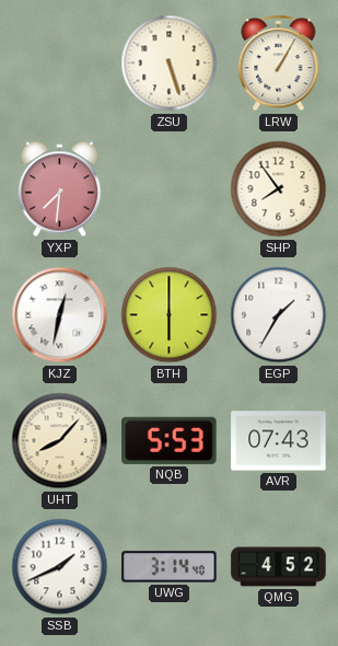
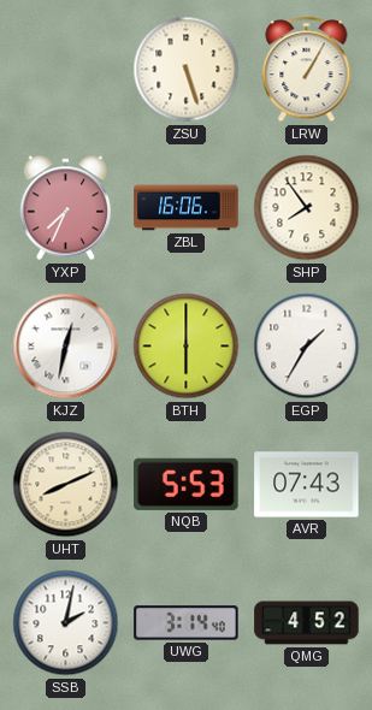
YXP: 7:31 -> 7:34 (66, 208)
ZBL: none -> 16:06 (187, 208)
UHT: 8:07 -> 8:11 (66, 485)
SSB: 1:41 -> 2:02 (66, 623)
